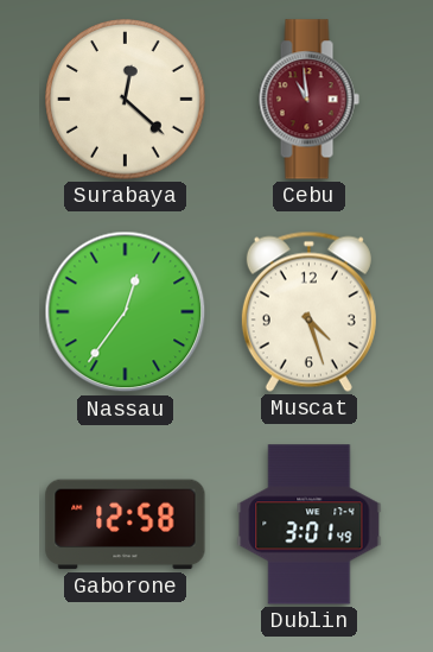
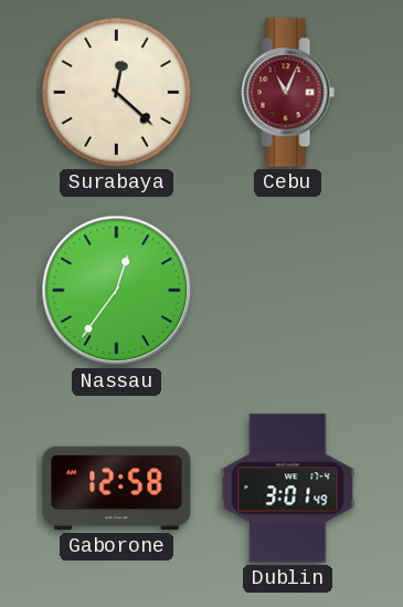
Cebu: 10:59 -> 11:04 (287, 93)
Muscat: 4:27 -> none (308, 311)
